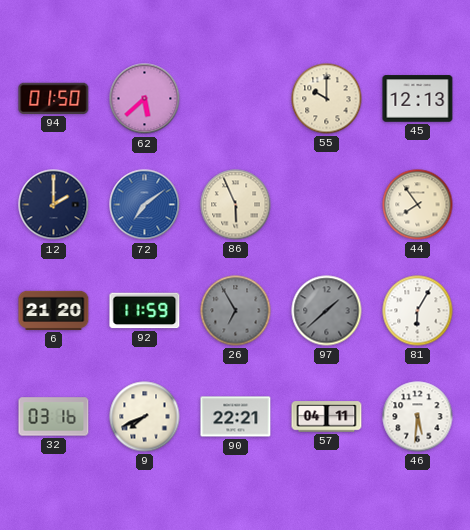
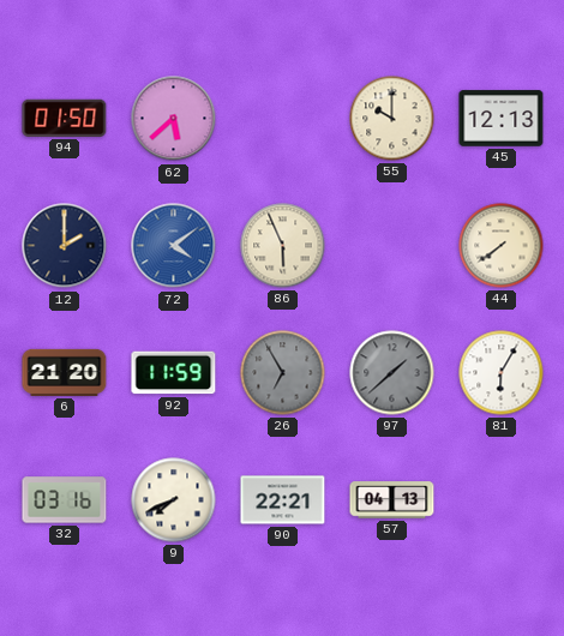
72: 7:09 -> 4:09 (174, 246)
44: 7:54 -> 7:39 (502, 246)
57: 04:11 -> 04:13 (392, 500)
46: 5:31 -> none (418, 417)
